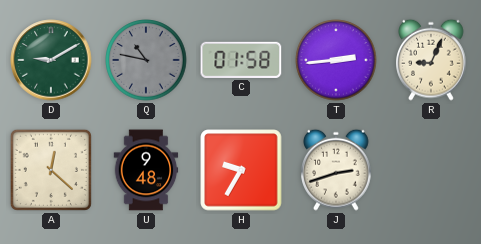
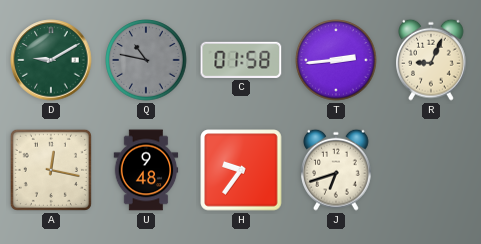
A: 12:22 -> 12:17 (51, 170)
H: 9:35 -> 9:36 (241, 170)
J: 2:42 -> 6:42 (337, 170)
